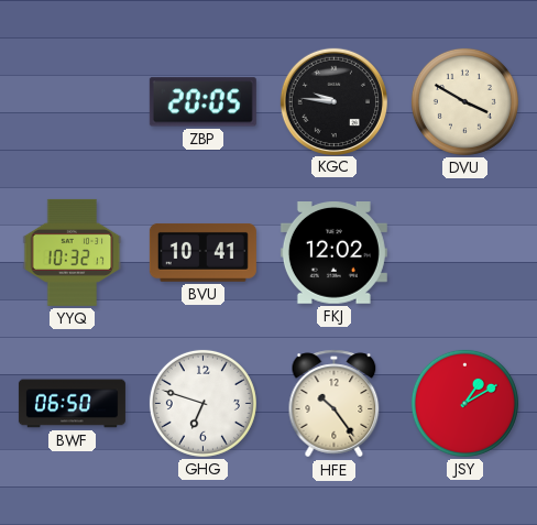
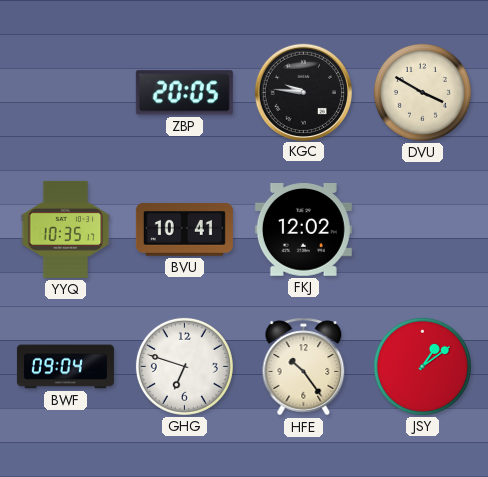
YYQ: 10:32 -> 10:35 (66, 229)
BWF: 06:50 -> 09:04 (65, 367)
JSY: 1:10 -> 1:09 (422, 366)
